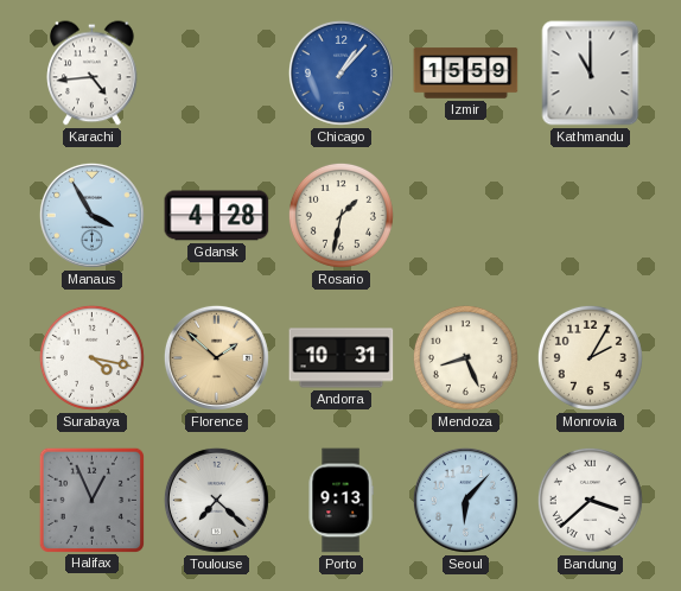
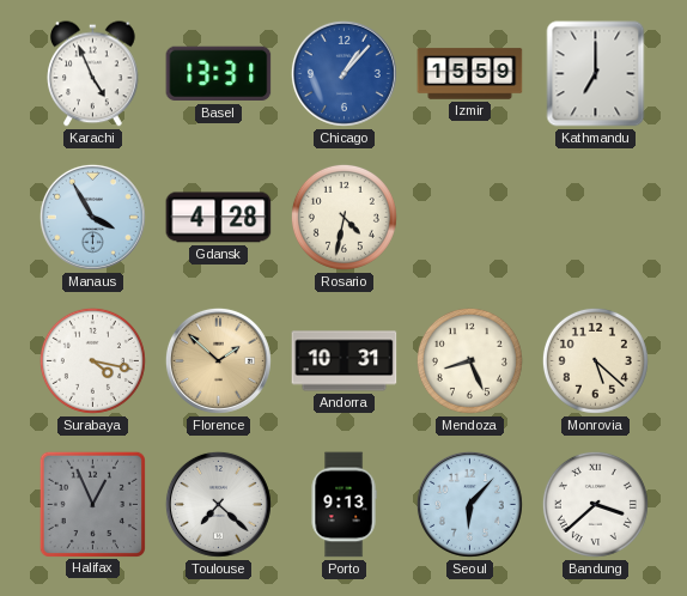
Karachi: 4:44 -> 4:56 (93, 74)
Basel: none -> 13:31 (219, 74)
Kathmandu: 11:00 -> 7:00 (596, 74)
Rosario: 1:32 -> 4:32 (343, 217)
Monrovia: 2:05 -> 5:22 (595, 360)
